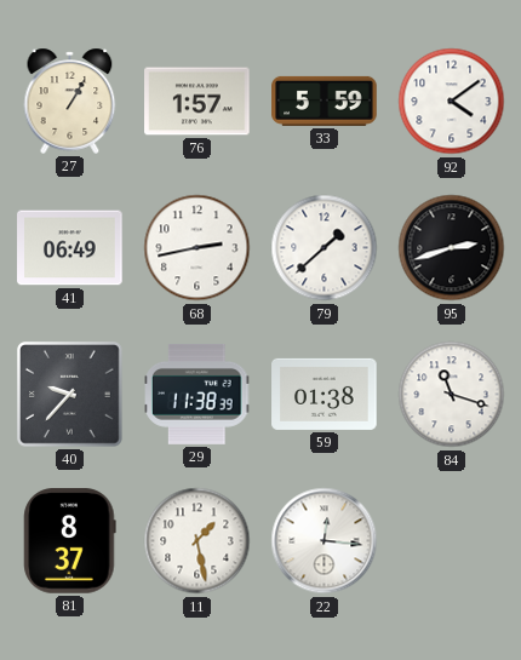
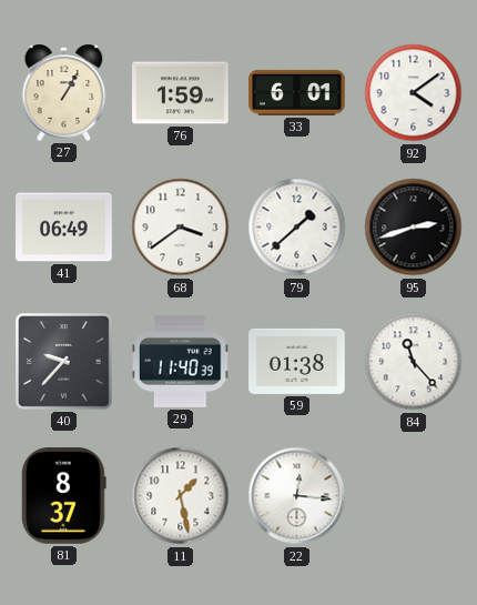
76: 1:57 -> 1:59 (181, 93)
33: 5:59 -> 6:01 (297, 92)
68: 2:43 -> 3:39 (181, 228)
29: 11:38 -> 11:40 (181, 361)
84: 11:18 -> 11:23 (414, 362)
